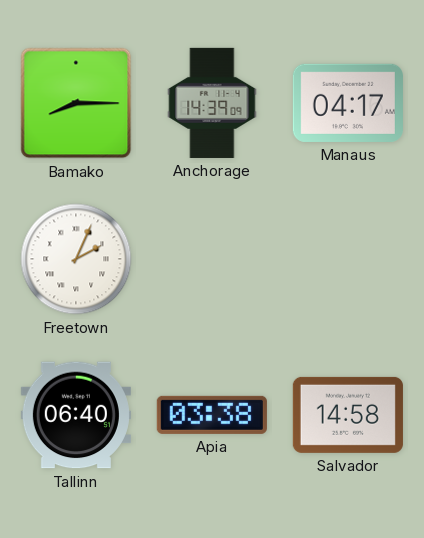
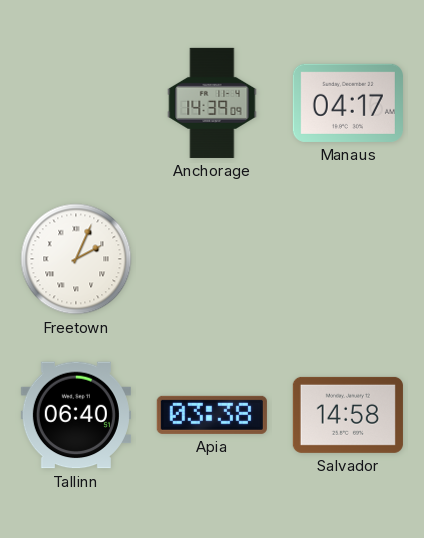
Bamako: 8:15 -> none (76, 103)
